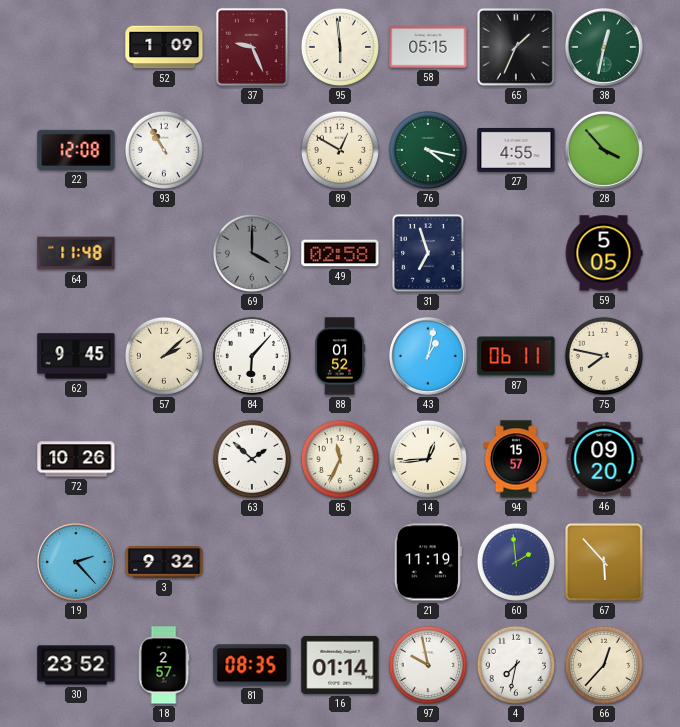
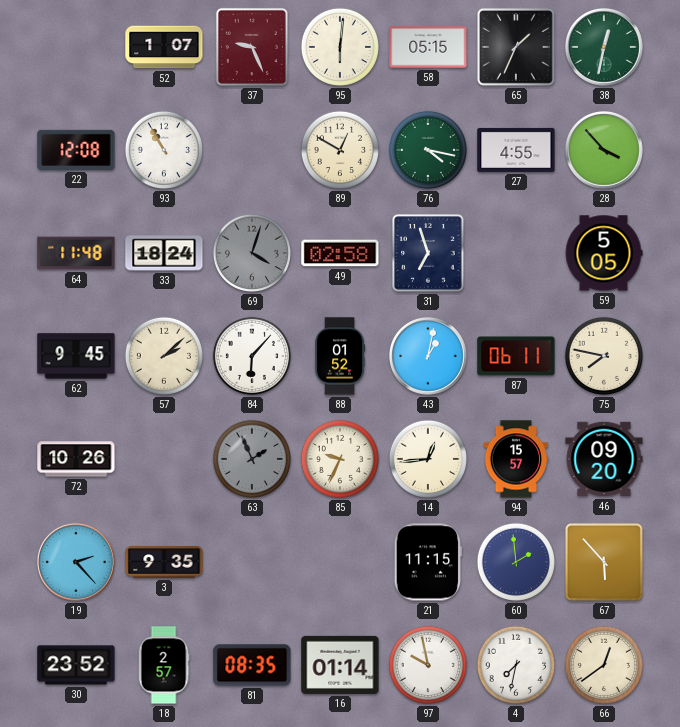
52: 1:09 -> 1:07 (164, 47)
95: 5:59 -> 6:01 (340, 47)
33: none -> 18:24 (164, 253)
69: 4:00 -> 4:03 (252, 253)
63: 1:52 -> 1:56 (252, 459)
63 dial: white -> grey (252, 459)
85: 11:34 -> 9:34 (340, 459)
3: 9:32 -> 9:35 (164, 562)
21: 11:19 -> 11:15 (428, 562)
66: 12:37 -> 12:39 (604, 665)
